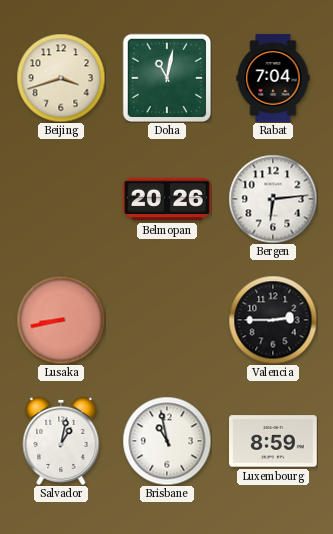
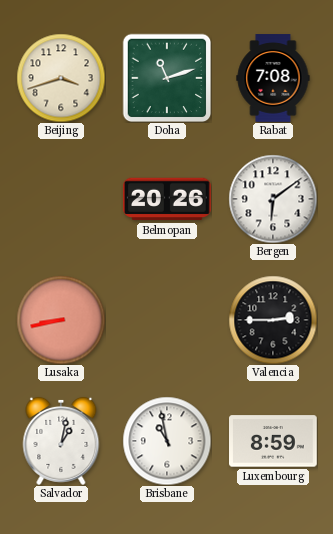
Doha: 11:02 -> 11:12 (167, 78)
Rabat: 7:04 -> 7:08 (273, 78)
Bergen: 6:14 -> 6:09 (273, 199)
